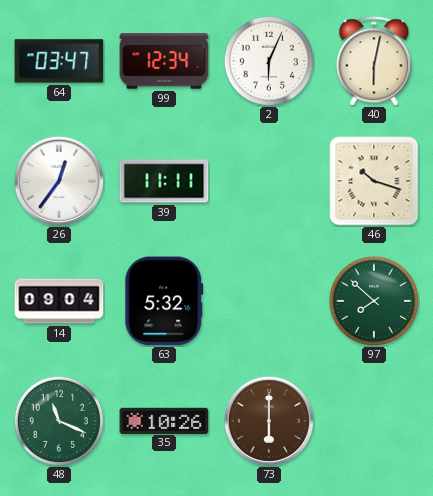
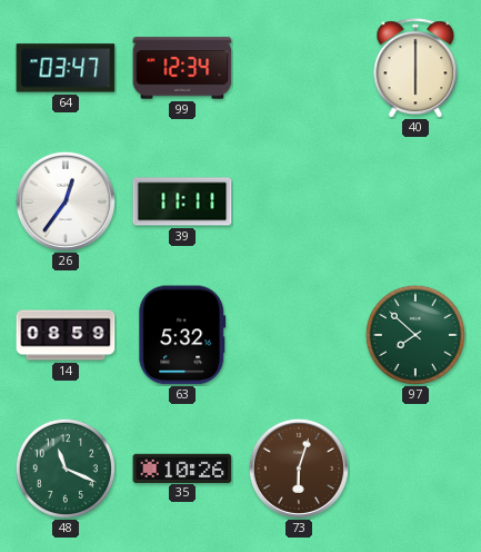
2: 6:04 -> none (269, 61)
40: 6:02 -> 6:00 (415, 68)
46: 10:18 -> none (374, 181)
14: 09:04 -> 08:59 (66, 335)
73: 6:00 -> 6:03 (299, 469)
